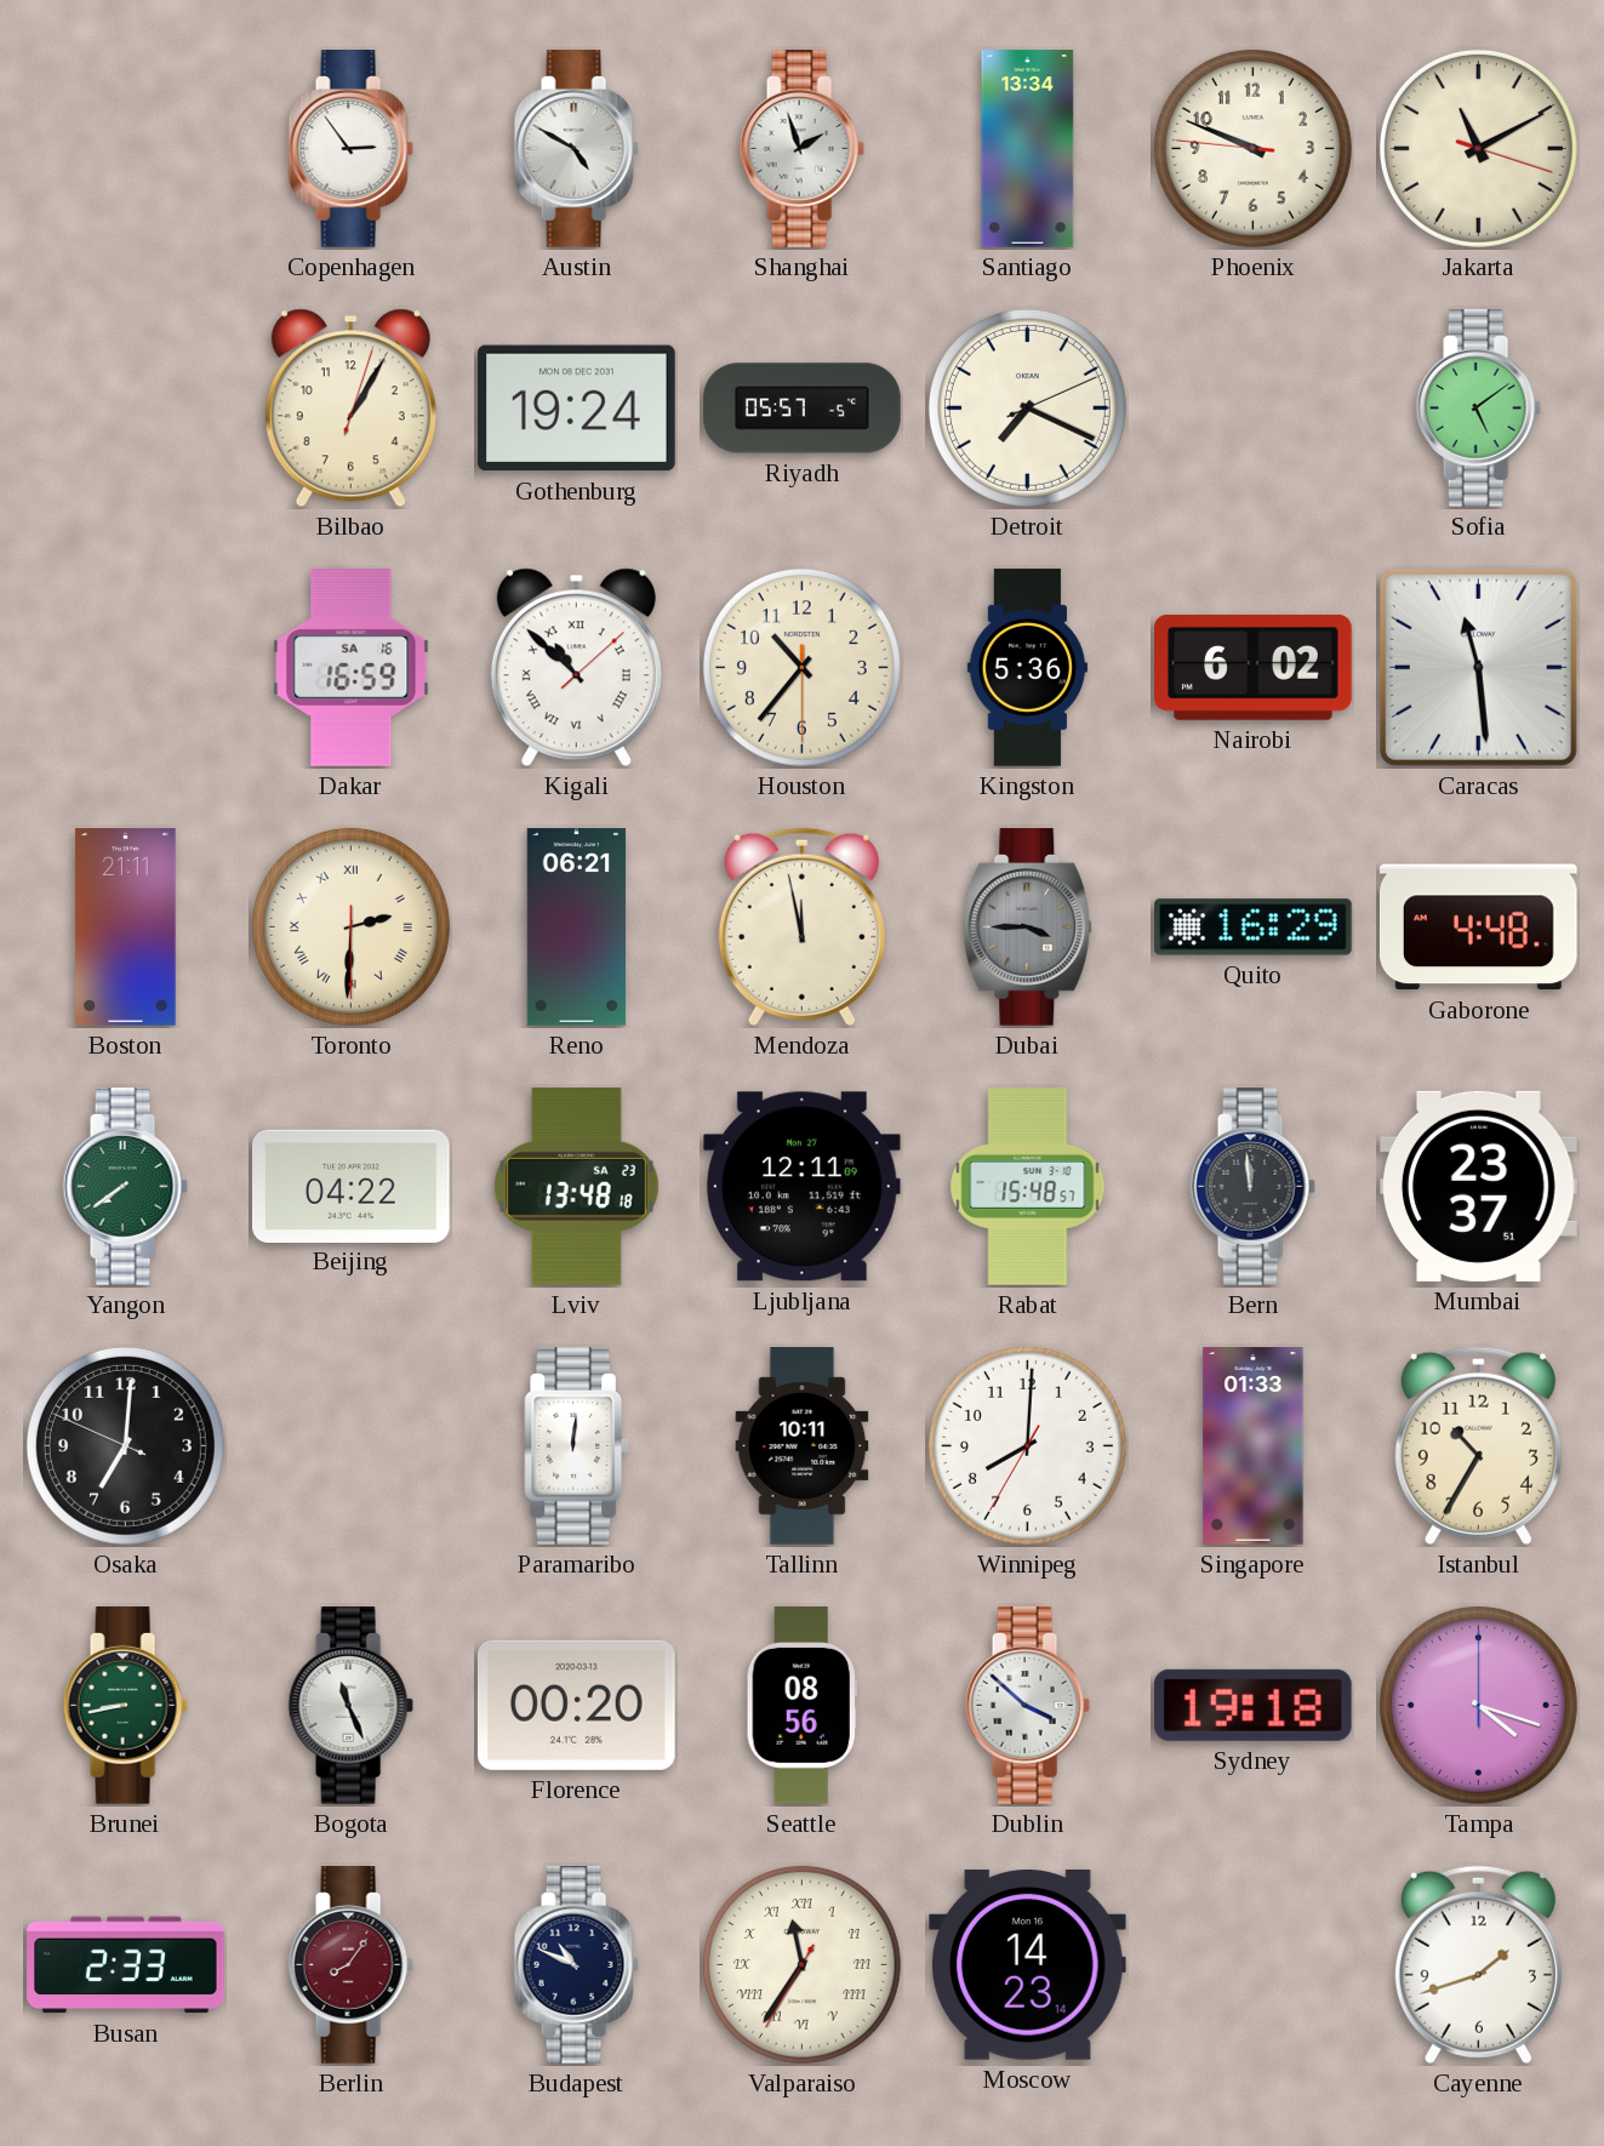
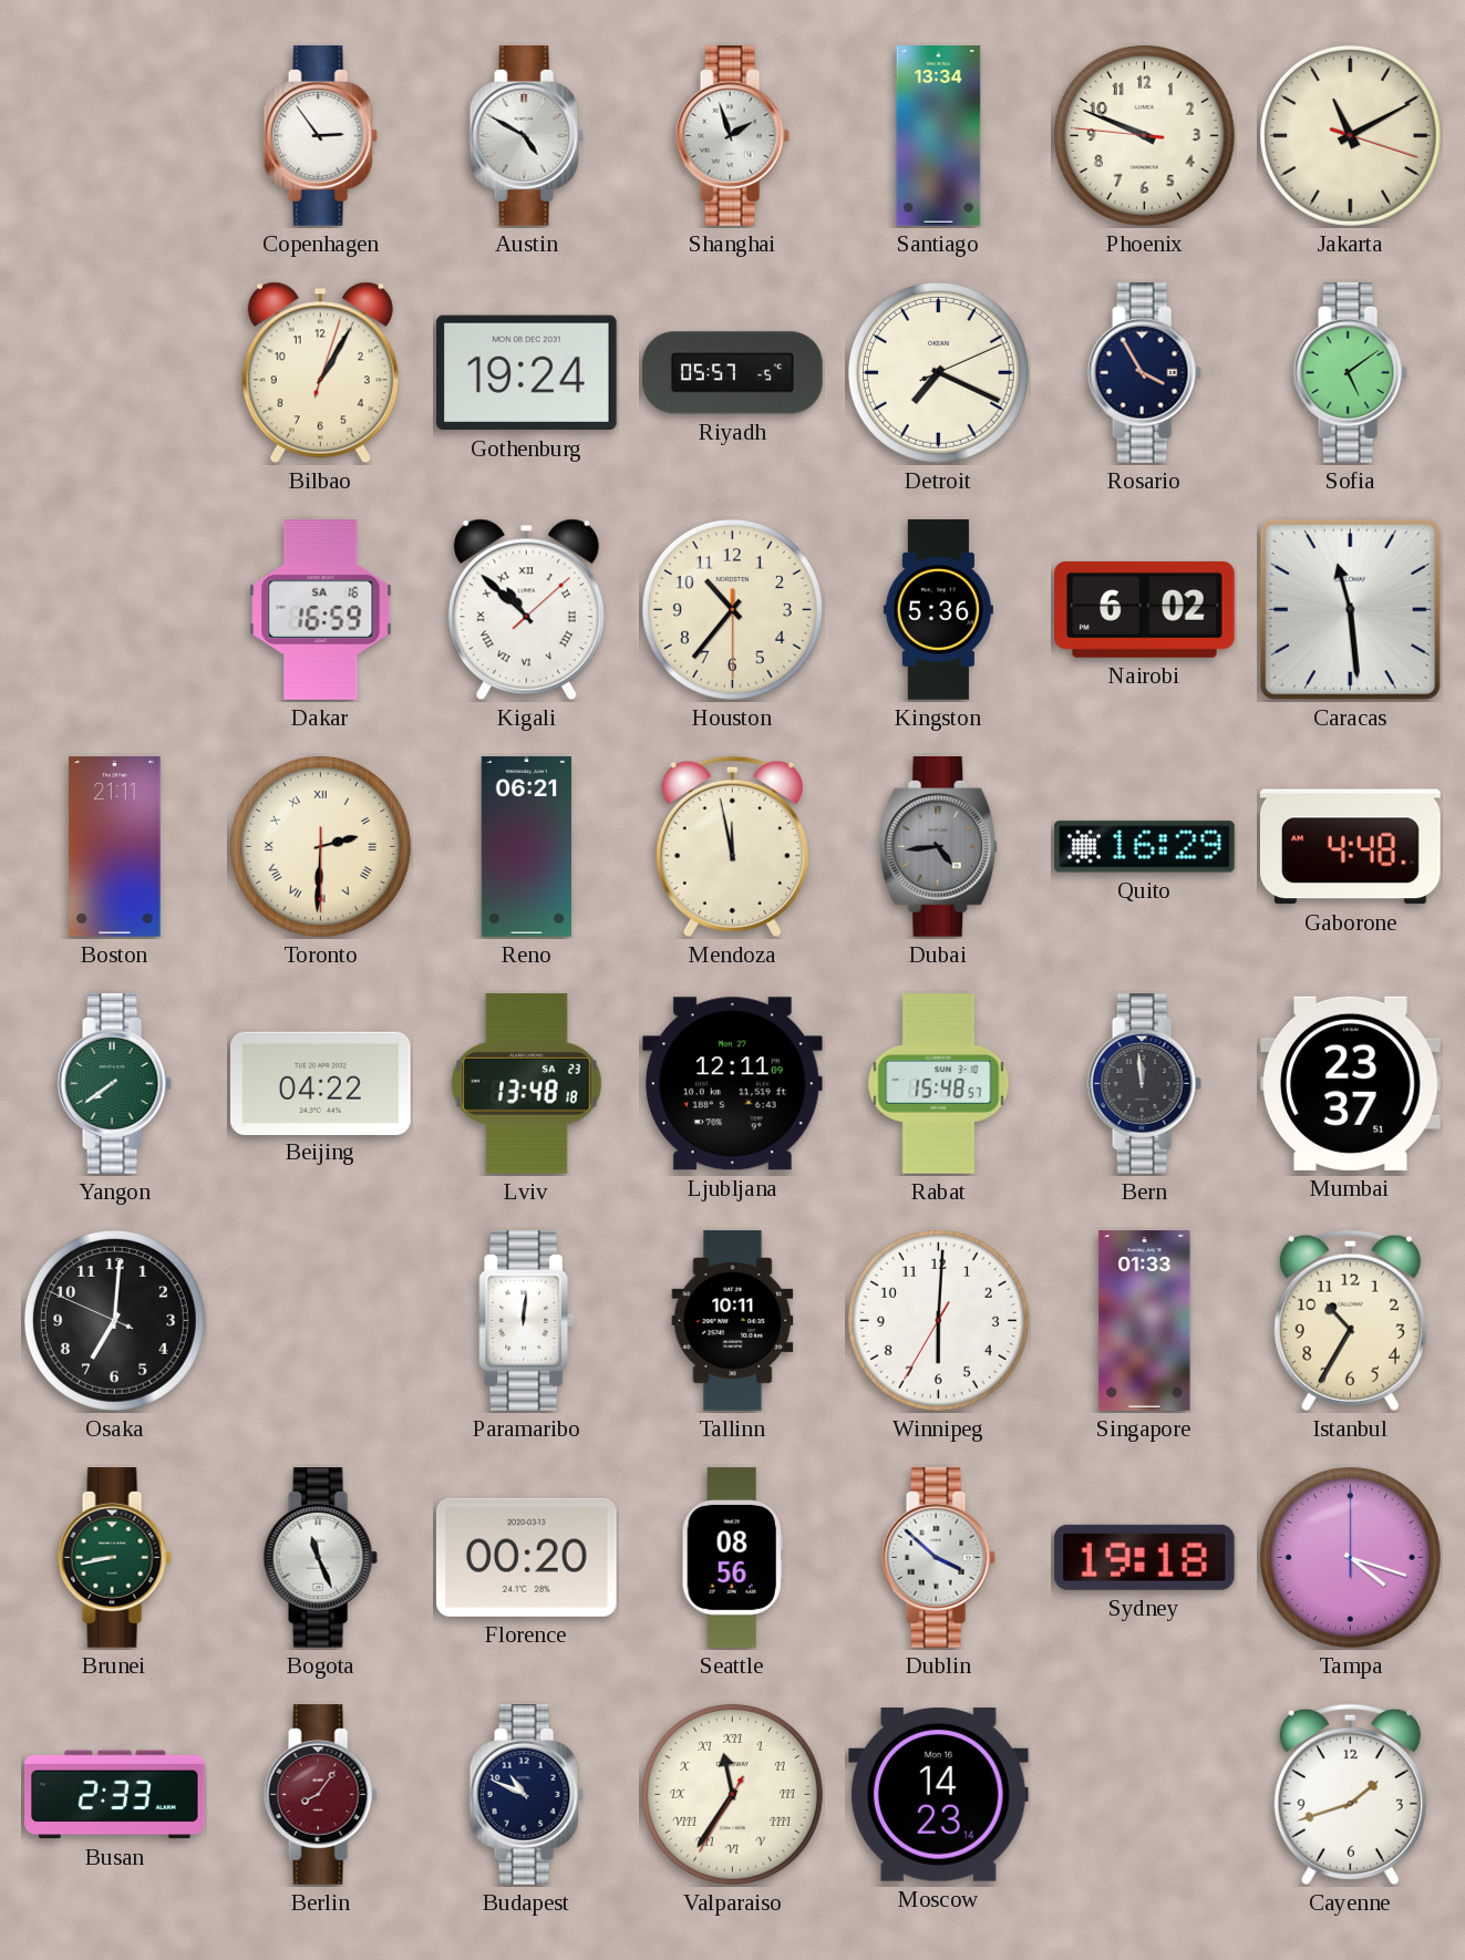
Rosario: none -> 3:55 (1144, 373)
Dubai: 3:45 -> 4:44 (939, 847)
Winnipeg: 8:00 -> 6:00 (938, 1320)
